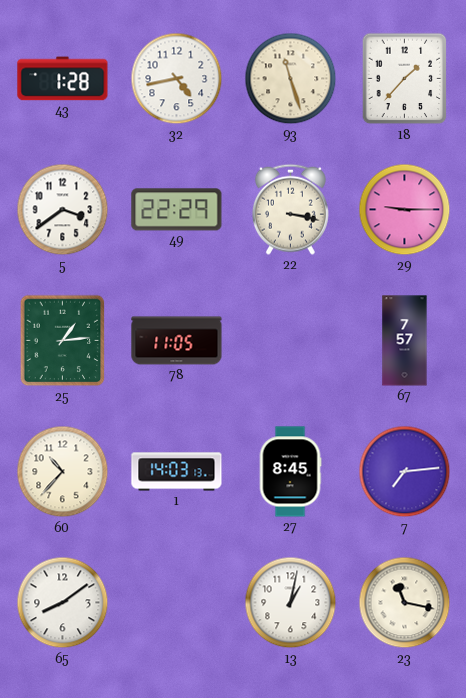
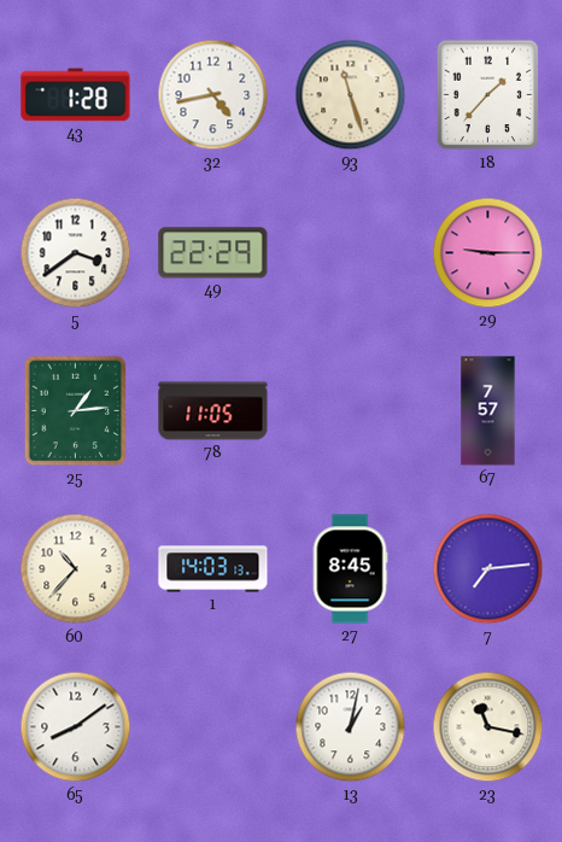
22: 3:17 -> none (290, 209)
